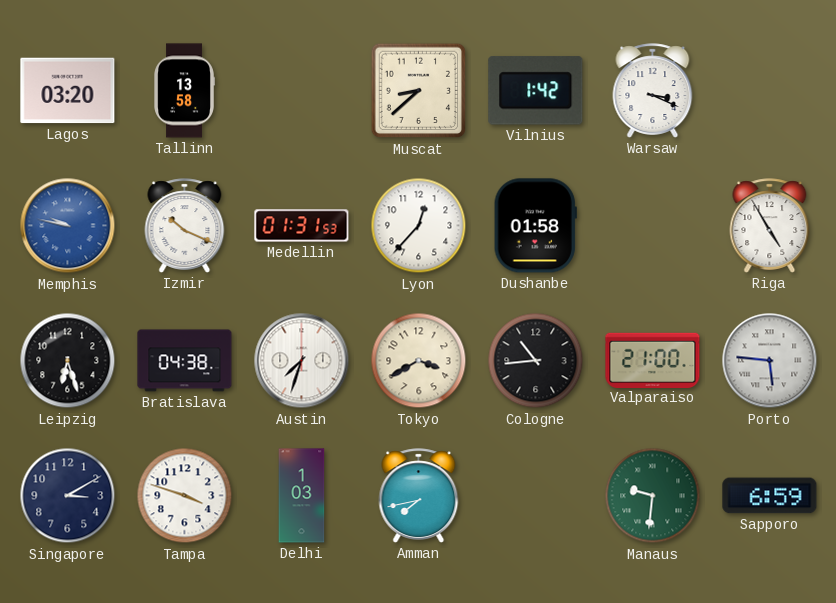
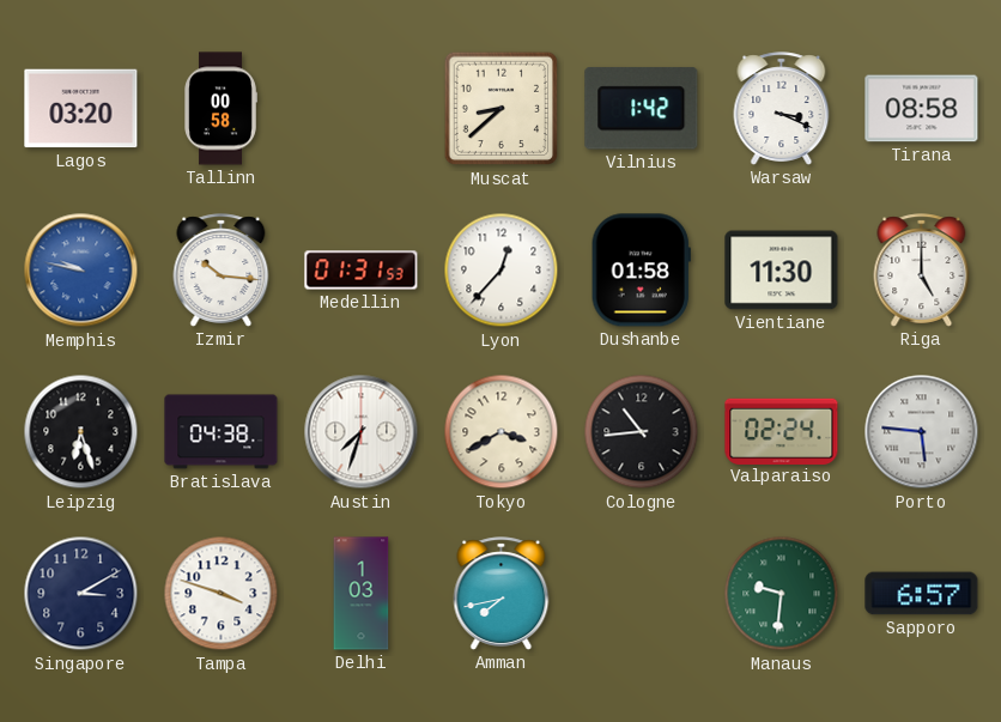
Tallinn: 13:58 -> 00:58 (220, 109)
Tirana: none -> 08:58 (922, 109)
Izmir: 10:19 -> 10:16 (222, 271)
Vientiane: none -> 11:30 (782, 271)
Riga: 4:55 -> 5:00 (922, 271)
Valparaiso: 21:00 -> 02:24 (782, 431)
Sapporo: 6:59 -> 6:57 (922, 594)
